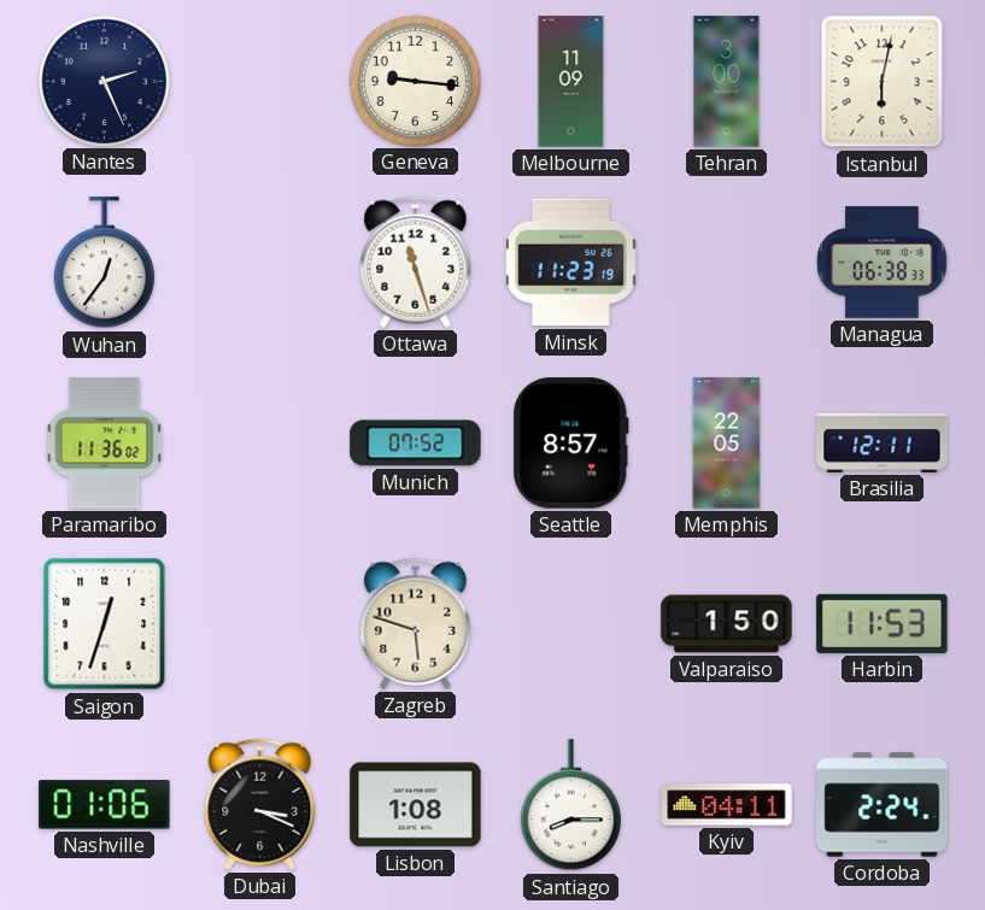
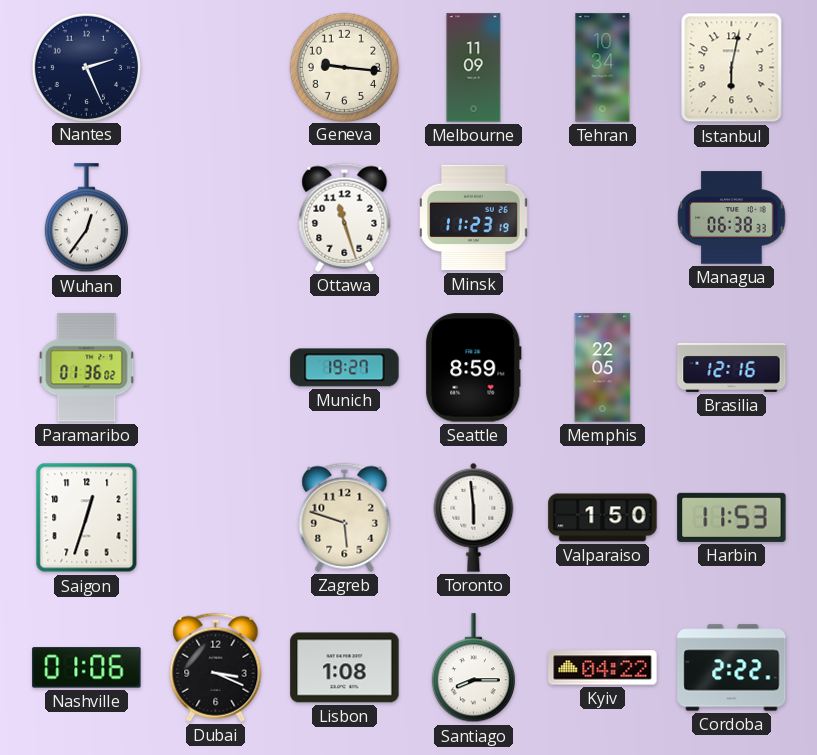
Tehran: 3:00 -> 10:34 (603, 68)
Paramaribo: 11:36 -> 01:36 (87, 368)
Munich: 07:52 -> 19:27 (345, 368)
Seattle: 8:57 -> 8:59 (474, 368)
Brasilia: 12:11 -> 12:16 (732, 367)
Toronto: none -> 5:59 (474, 517)
Kyiv: 04:11 -> 04:22 (603, 668)
Cordoba: 2:24 -> 2:22 (732, 668)
